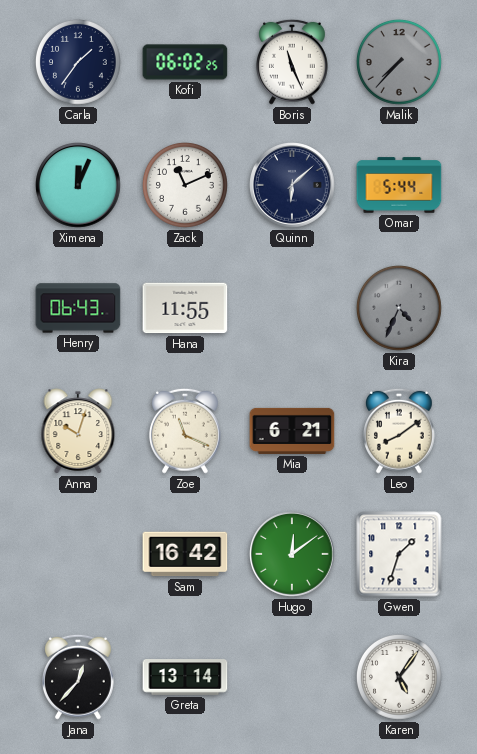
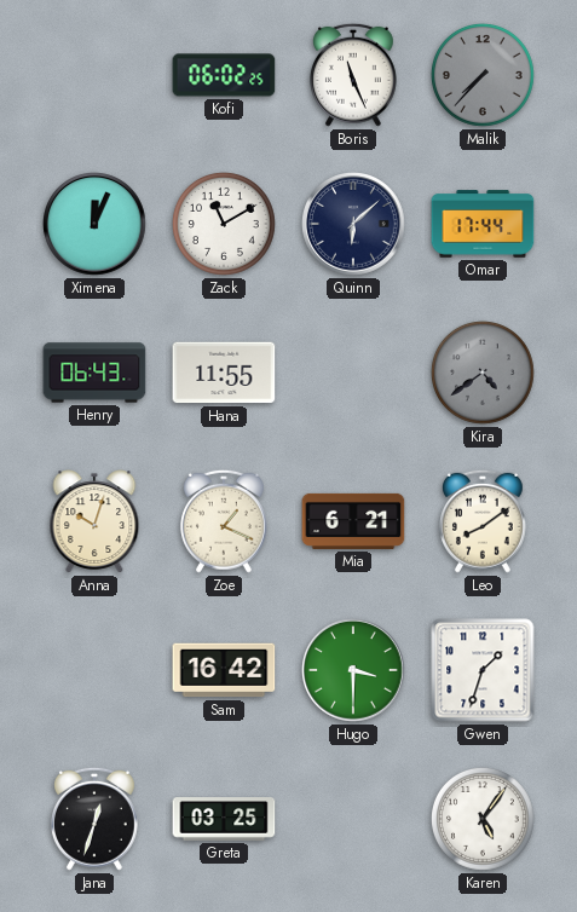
Carla: 1:36 -> none (78, 62)
Zack: 11:11 -> 11:10 (224, 224)
Omar: 5:44 -> 17:44 (483, 224)
Kira: 4:34 -> 4:39 (483, 373)
Zoe: 11:19 -> 1:19 (224, 521)
Hugo: 12:09 -> 3:30 (353, 670)
Jana: 12:37 -> 12:33 (94, 819)
Greta: 13:14 -> 03:25 (224, 819)
